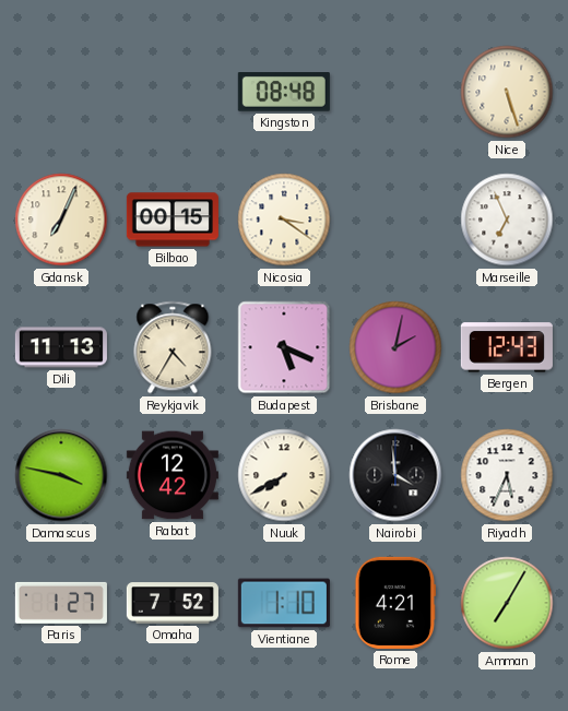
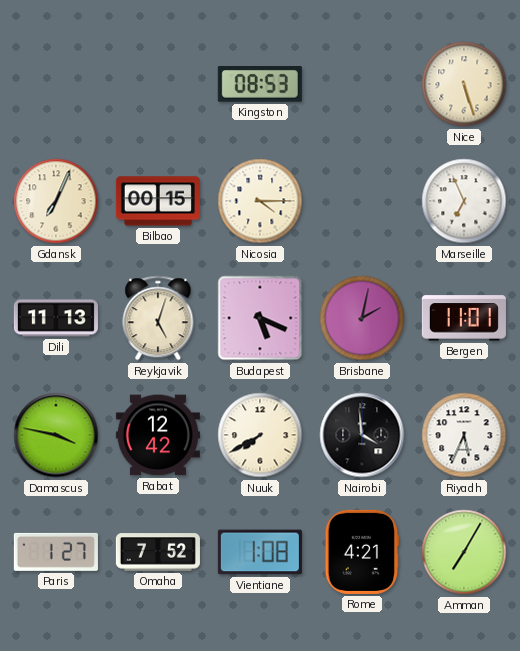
Kingston: 08:48 -> 08:53 (260, 85)
Nicosia: 3:21 -> 4:15 (260, 201)
Reykjavik: 4:35 -> 5:03 (158, 318)
Bergen: 12:43 -> 11:01 (464, 318)
Vientiane: 1:10 -> 1:08 (260, 552)
